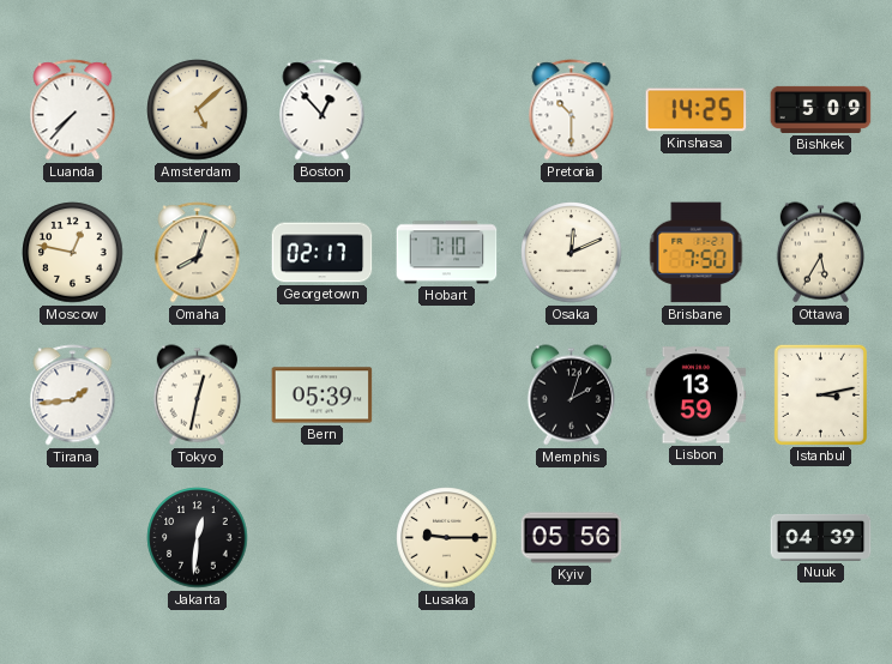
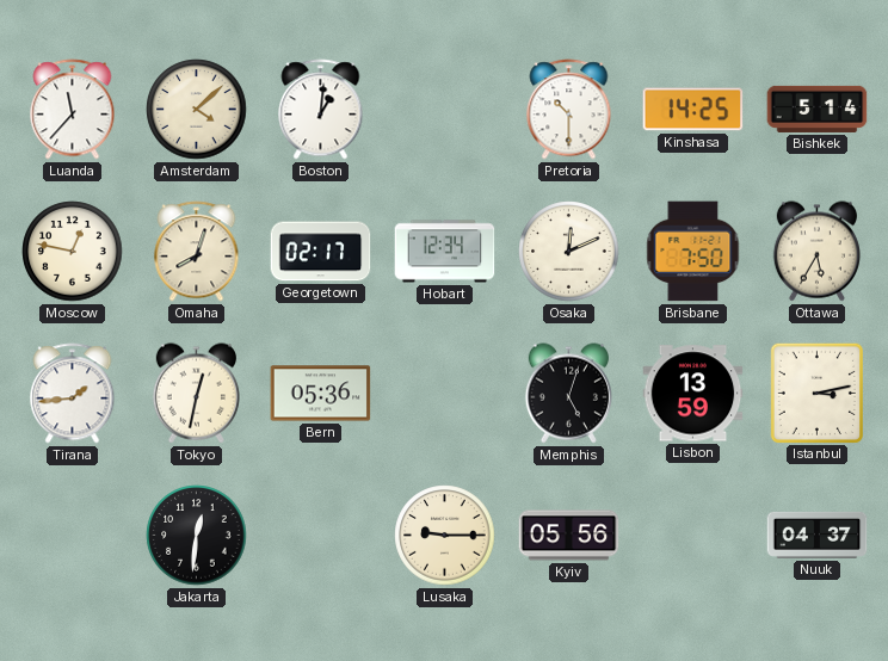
Luanda: 7:37 -> 11:37 (73, 110)
Amsterdam: 5:08 -> 4:08 (197, 110)
Boston: 12:53 -> 1:01 (321, 110)
Bishkek: 5:09 -> 5:14 (818, 109)
Hobart: 7:10 -> 12:34 (445, 252)
Bern: 05:39 -> 05:36 (321, 394)
Memphis: 2:03 -> 5:03 (568, 394)
Nuuk: 04:39 -> 04:37 (818, 535)
